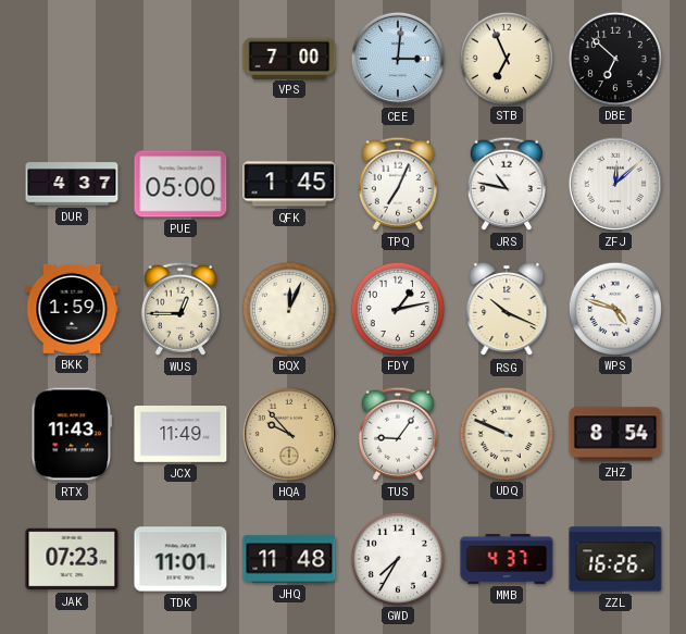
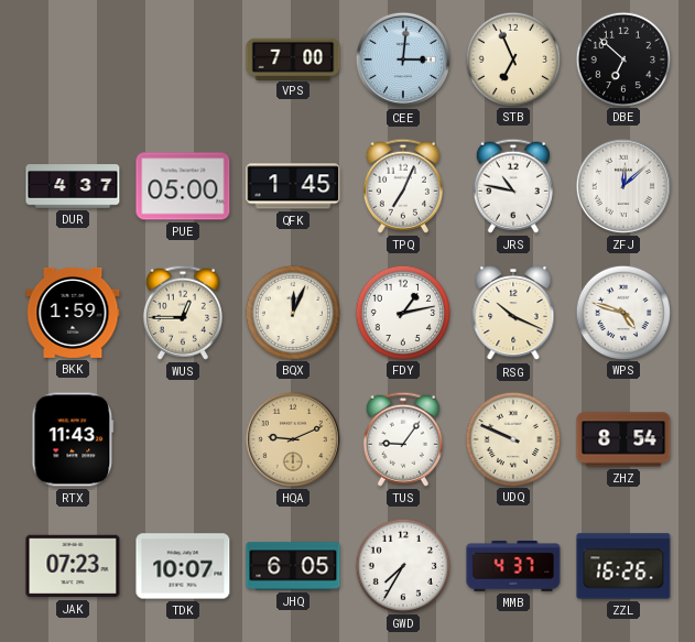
JCX: 11:49 -> none (180, 435)
HQA: 9:53 -> 9:11 (293, 439)
TDK: 11:01 -> 10:07 (183, 566)
JHQ: 11:48 -> 6:05 (293, 566)
